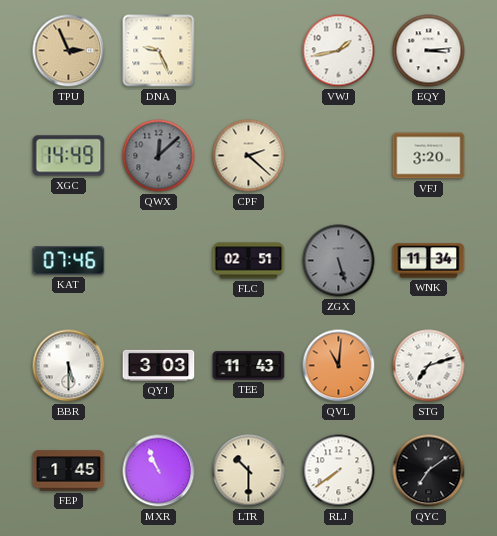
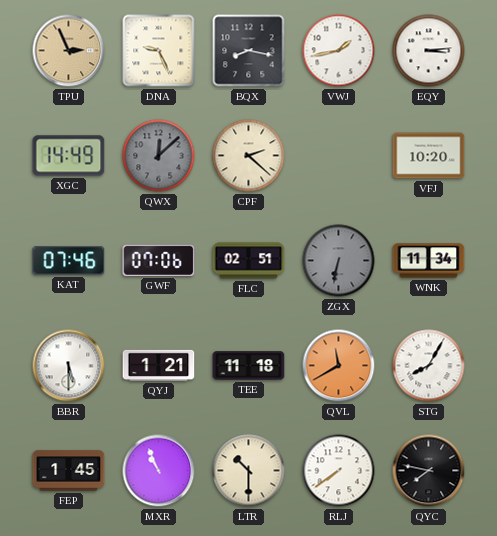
BQX: none -> 8:17 (249, 51)
VFJ: 3:20 -> 10:20 (429, 156)
GWF: none -> 07:06 (159, 260)
ZGX: 5:27 -> 6:32 (339, 261)
QYJ: 3:03 -> 1:21 (159, 365)
TEE: 11:43 -> 11:18 (249, 366)
QVL: 11:01 -> 11:40 (339, 366)
STG: 7:12 -> 8:05 (429, 366)
QYC: 7:09 -> 7:47 (429, 471)
